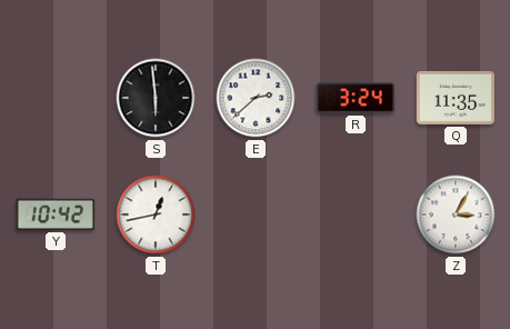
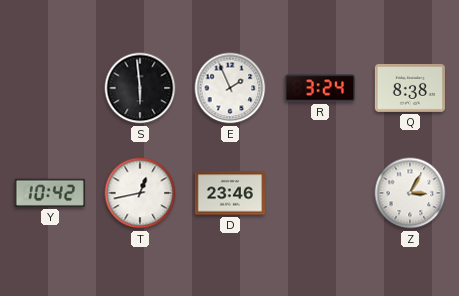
E: 2:38 -> 1:56 (230, 88)
Q: 11:35 -> 8:38 (409, 88)
D: none -> 23:46 (229, 193)
